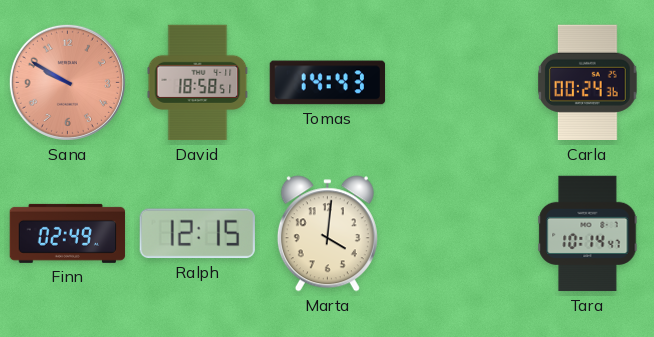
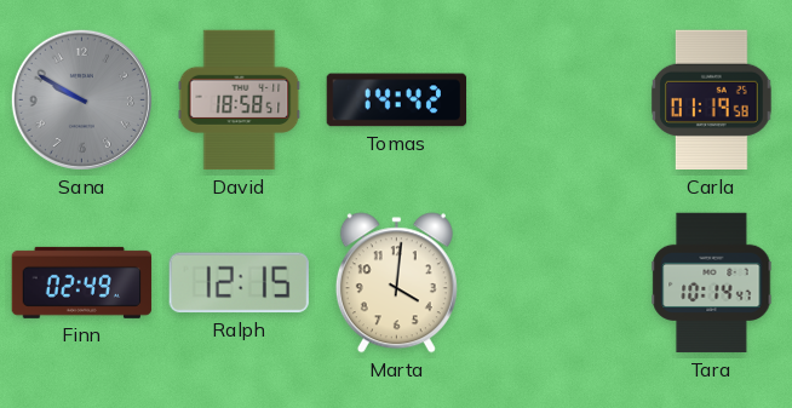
Sana dial: salmon -> grey (81, 99)
Tomas: 14:43 -> 14:42 (397, 100)
Carla: 00:24 -> 01:19 (712, 100)
